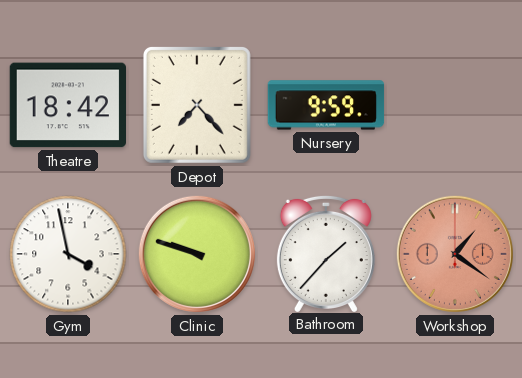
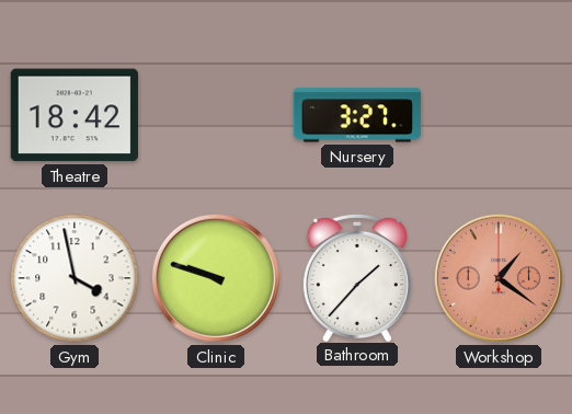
Depot: 7:23 -> none (197, 105)
Nursery: 9:59 -> 3:27 (357, 115)
